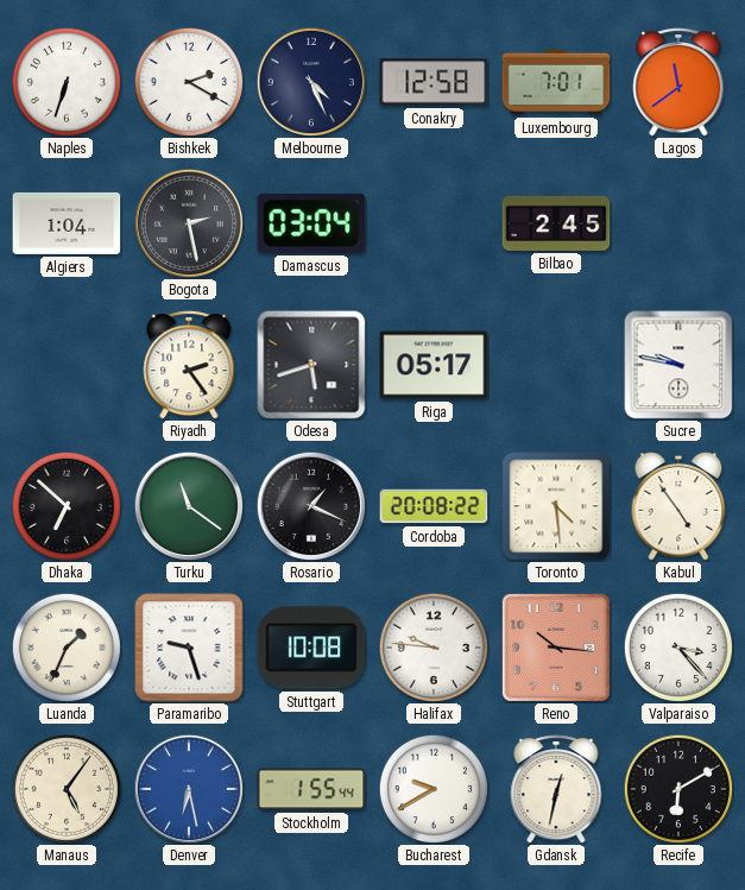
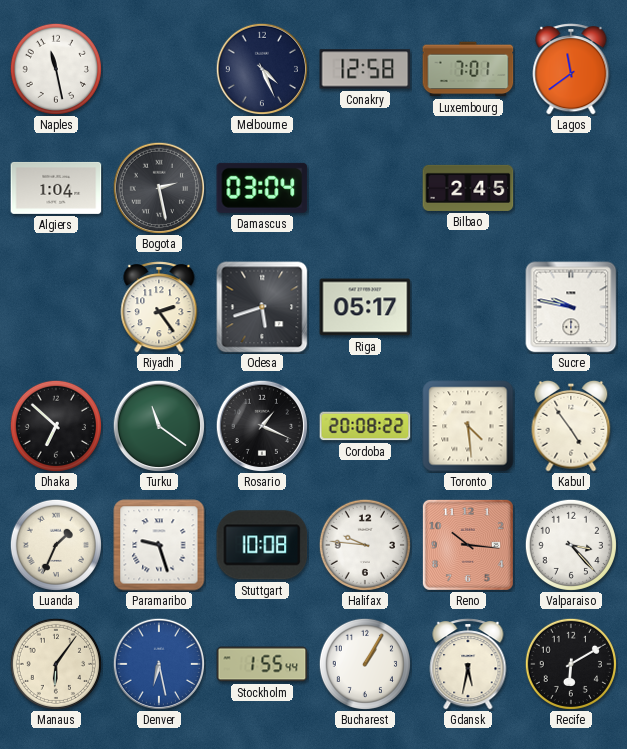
Naples: 6:33 -> 11:28 (56, 69)
Bishkek: 2:20 -> none (189, 82)
Manaus: 5:06 -> 6:06 (56, 664)
Bucharest: 9:40 -> 1:05 (365, 664)
Gdansk: 12:32 -> 5:32 (468, 664)
